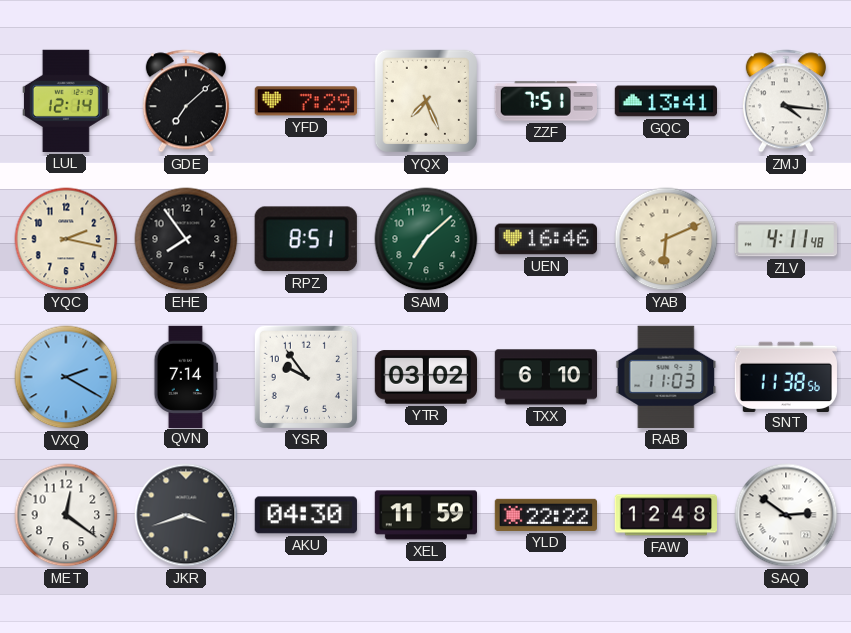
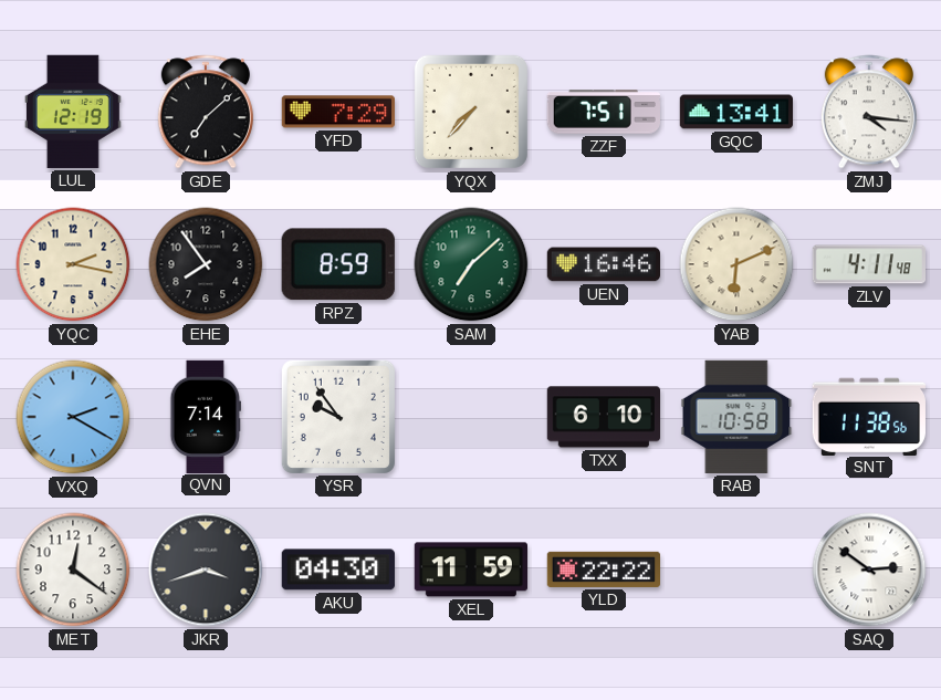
LUL: 12:14 -> 12:19 (73, 112)
YQX: 7:26 -> 7:37 (471, 112)
RPZ: 8:51 -> 8:59 (338, 264)
YTR: 03:02 -> none (425, 377)
RAB: 11:03 -> 10:58 (736, 417)
FAW: 12:48 -> none (665, 515)
